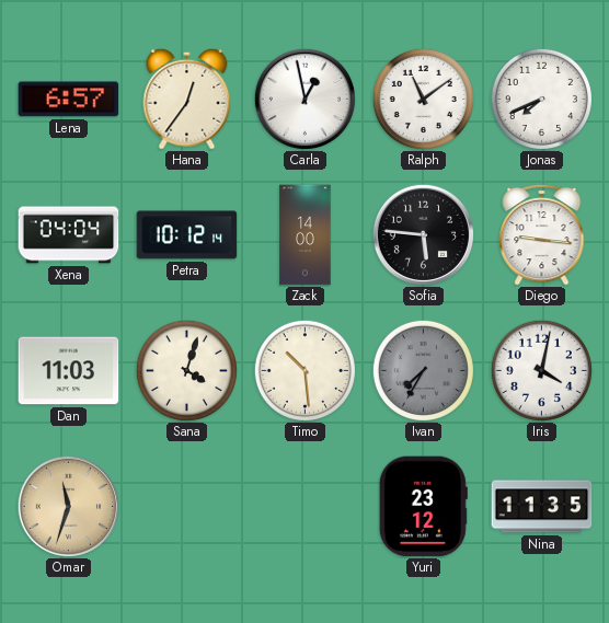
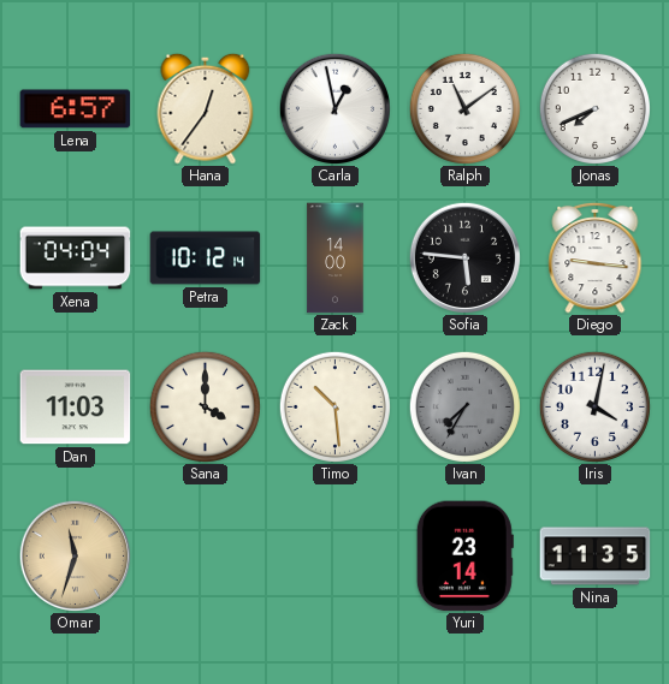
Sana: 4:03 -> 4:00 (205, 406)
Yuri: 23:12 -> 23:14 (464, 557)
